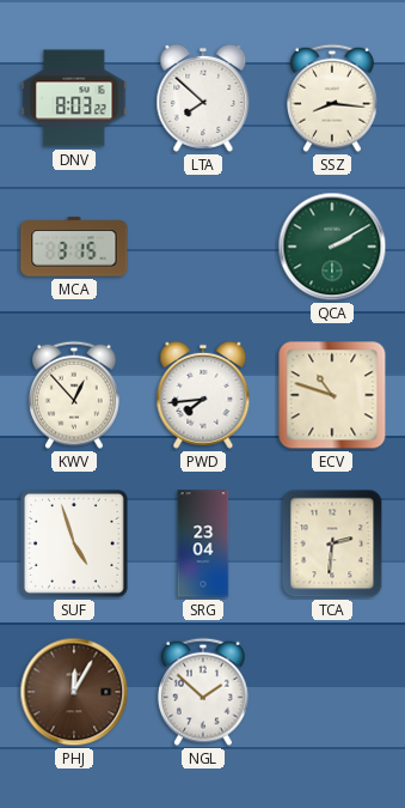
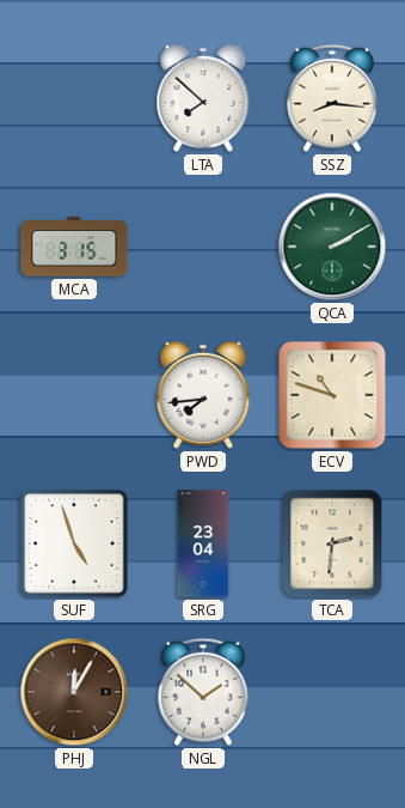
DNV: 8:03 -> none (74, 98)
KWV: 12:53 -> none (75, 395)
